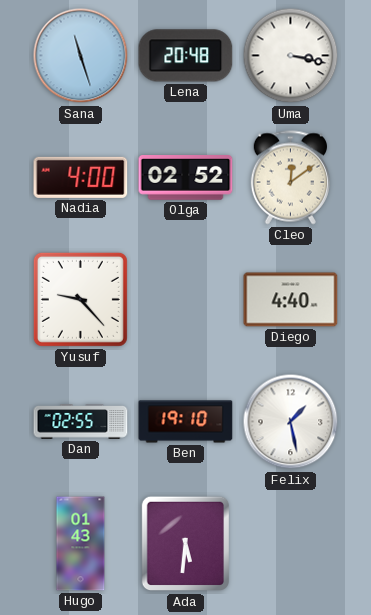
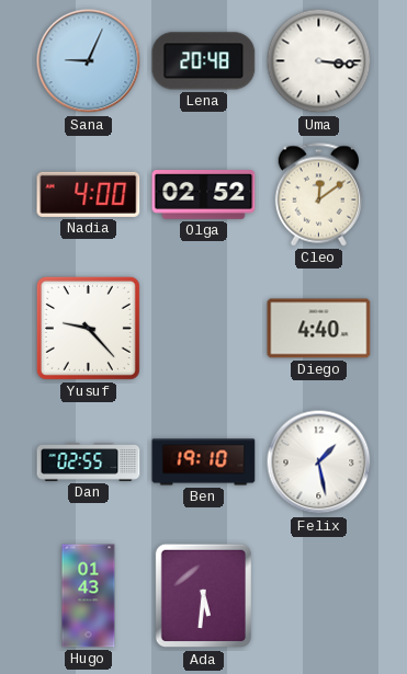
Sana: 11:27 -> 9:04 (89, 61)
Uma: 3:17 -> 3:16 (319, 61)
